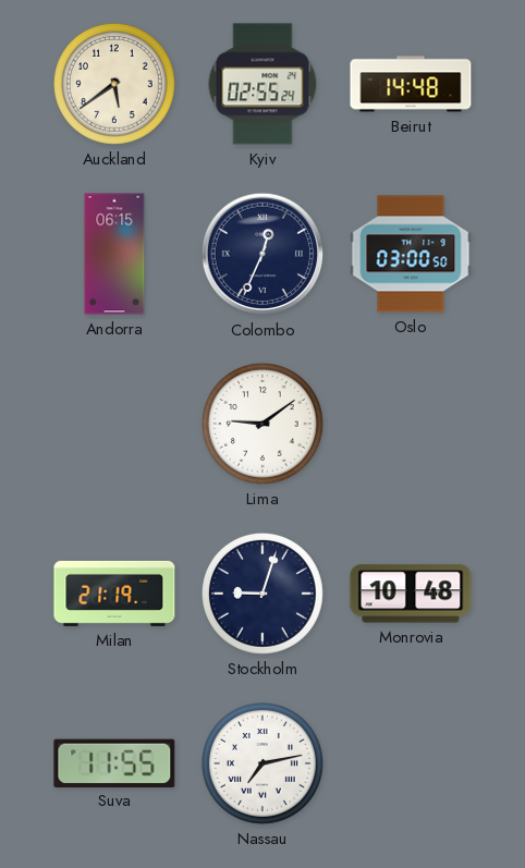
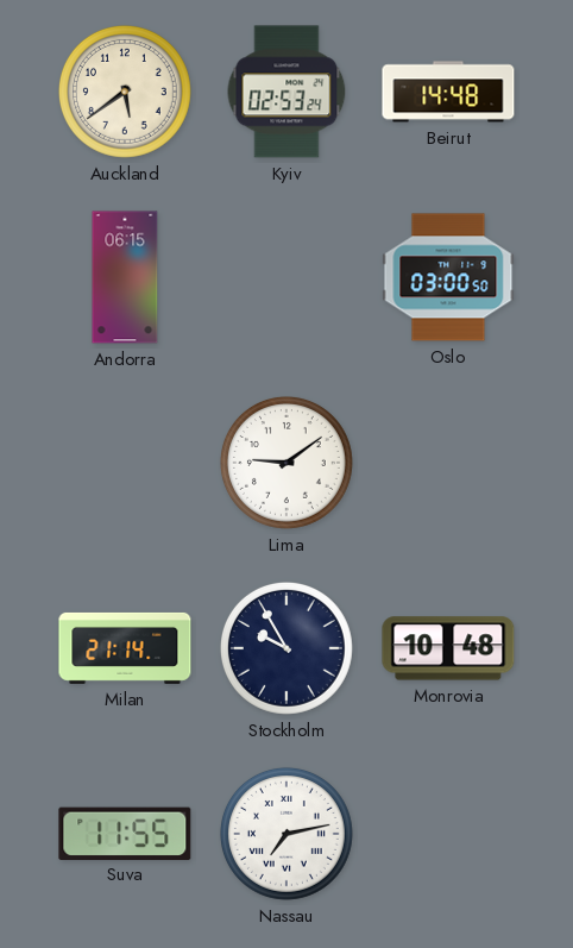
Kyiv: 02:55 -> 02:53 (286, 92)
Colombo: 12:34 -> none (262, 254)
Milan: 21:19 -> 21:14 (125, 648)
Stockholm: 9:03 -> 9:55 (286, 648)
